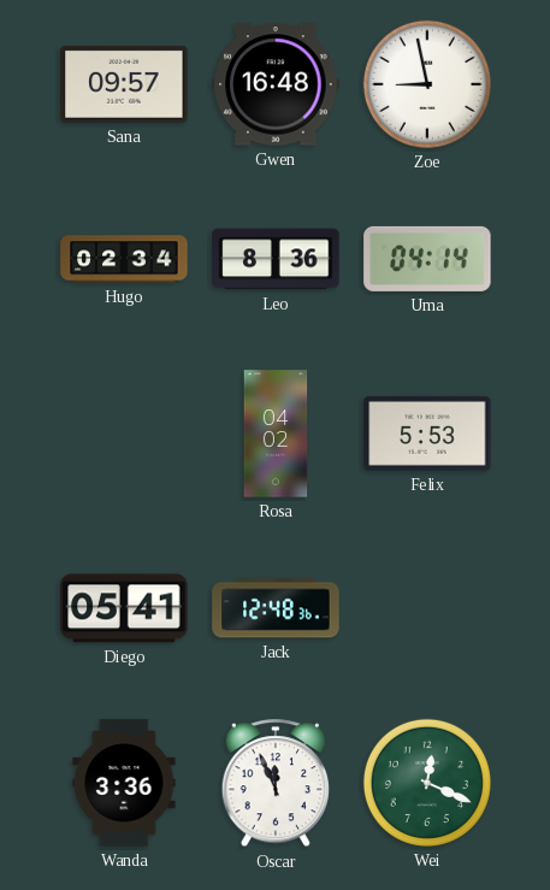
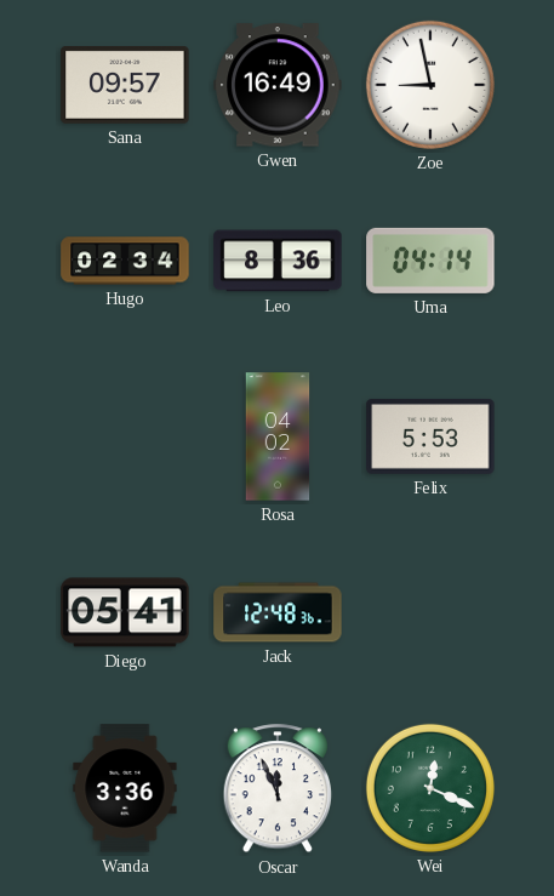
Gwen: 16:48 -> 16:49 (278, 85)
